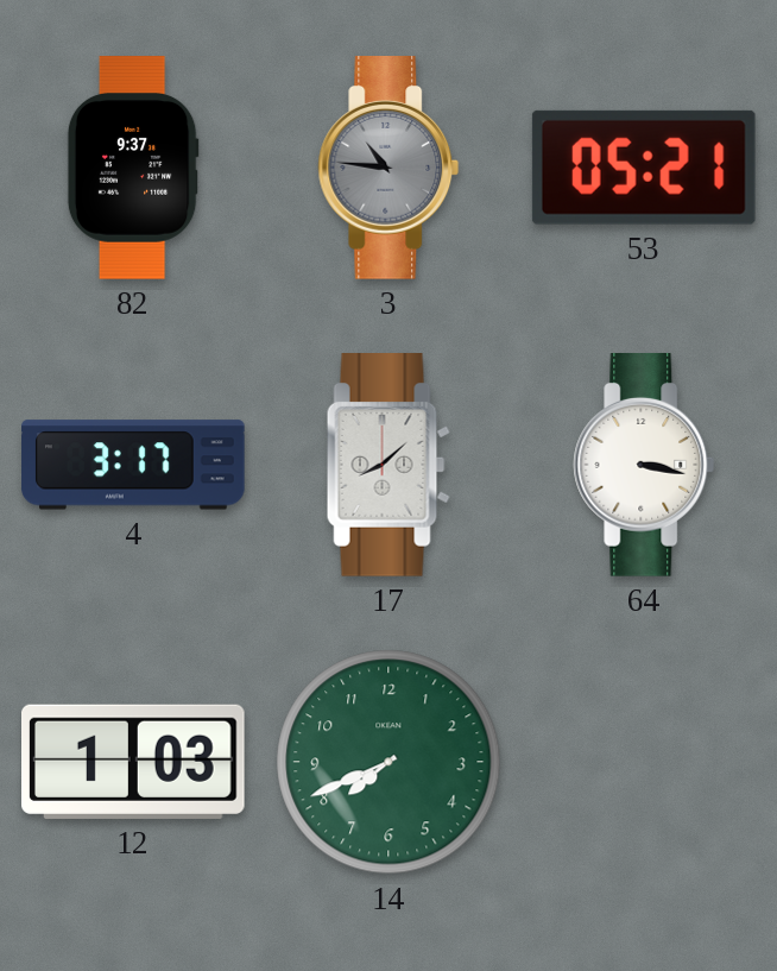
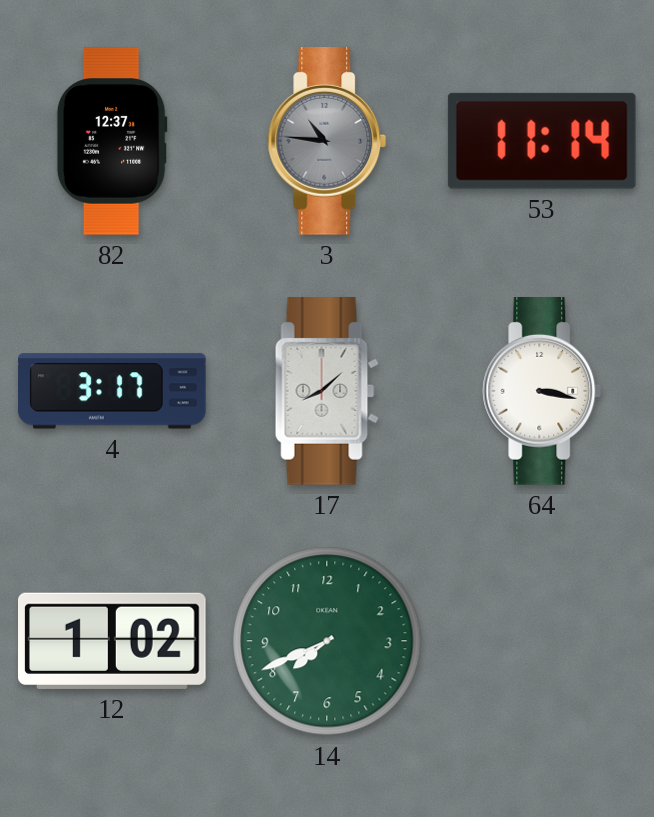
82: 9:37 -> 12:37 (112, 141)
53: 05:21 -> 11:14 (542, 141)
12: 1:03 -> 1:02 (113, 641)
